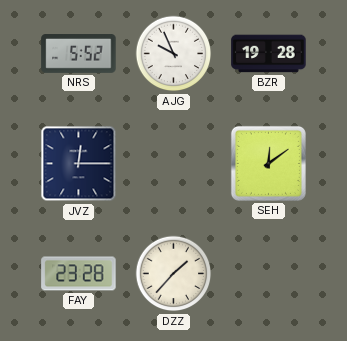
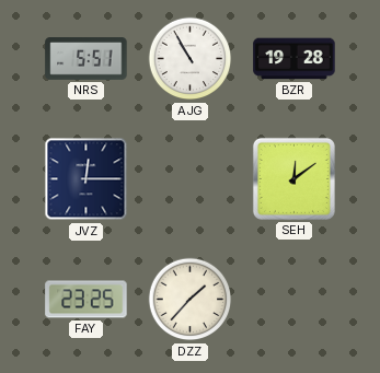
NRS: 5:52 -> 5:51 (87, 59)
AJG: 9:56 -> 10:55 (191, 59)
FAY: 23:28 -> 23:25 (87, 300)
